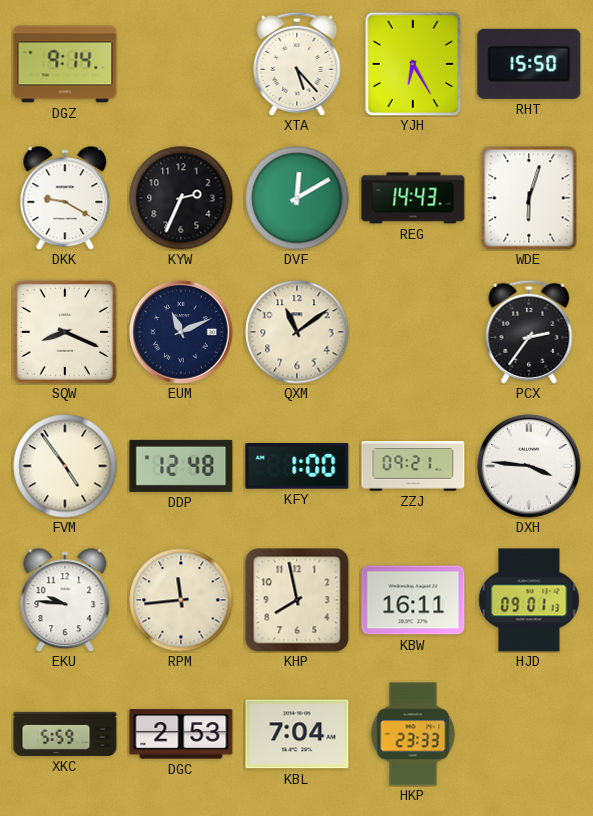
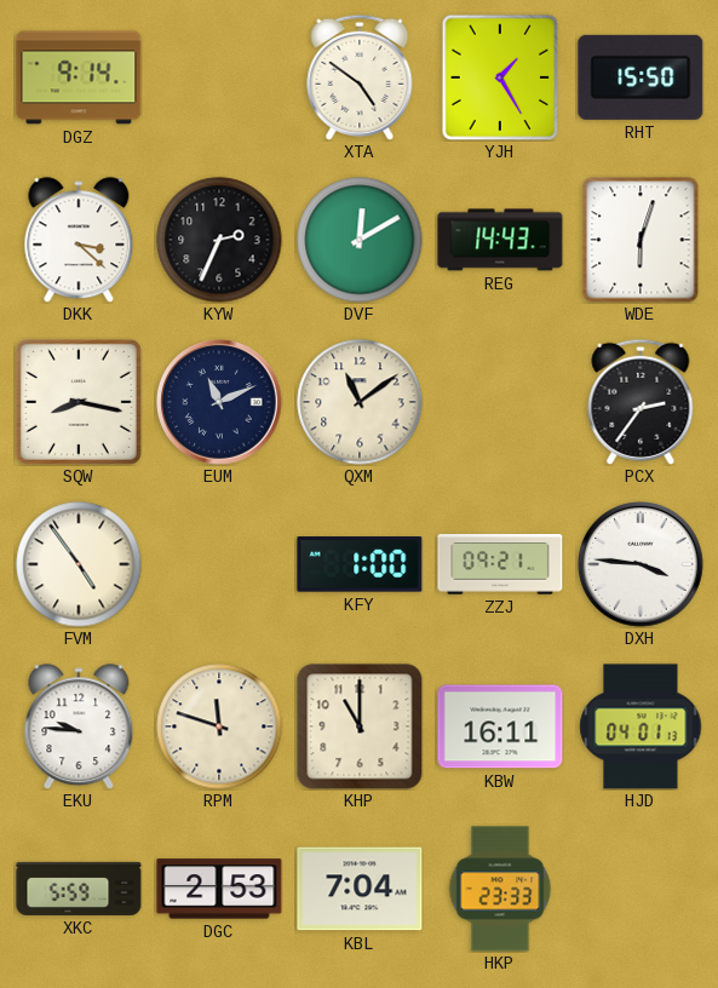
XTA: 5:23 -> 4:51 (360, 77)
YJH: 6:25 -> 1:25 (500, 77)
DKK: 9:20 -> 3:22 (79, 240)
SQW: 8:19 -> 8:17 (79, 402)
DDP: 12:48 -> none (181, 466)
RPM: 11:44 -> 11:48 (219, 726)
KHP: 7:58 -> 11:00 (360, 726)
HJD: 09:01 -> 04:01 (641, 726)
